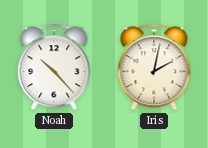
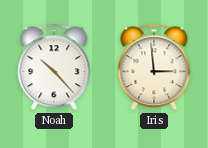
Iris: 2:02 -> 2:59 (154, 67)
